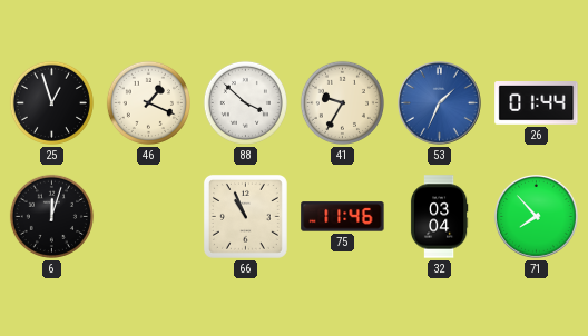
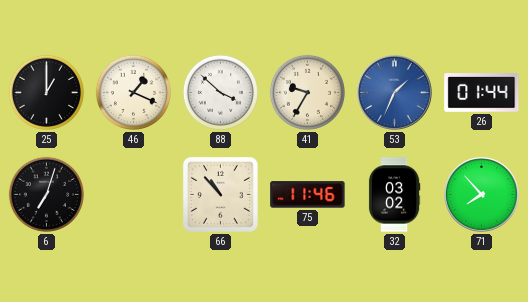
25: 12:57 -> 1:00 (46, 92)
6: 12:03 -> 7:03 (46, 194)
66: 10:56 -> 10:53 (220, 194)
32: 03:04 -> 03:02 (394, 195)
